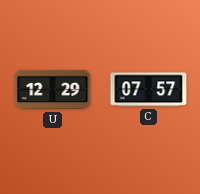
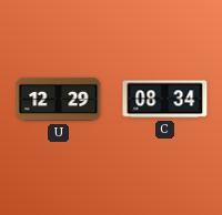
C: 07:57 -> 08:34 (165, 100)
